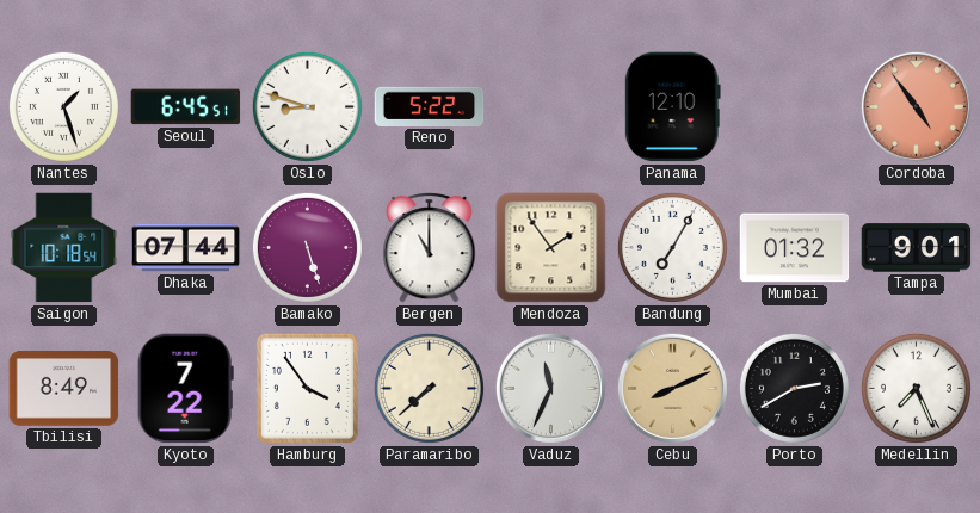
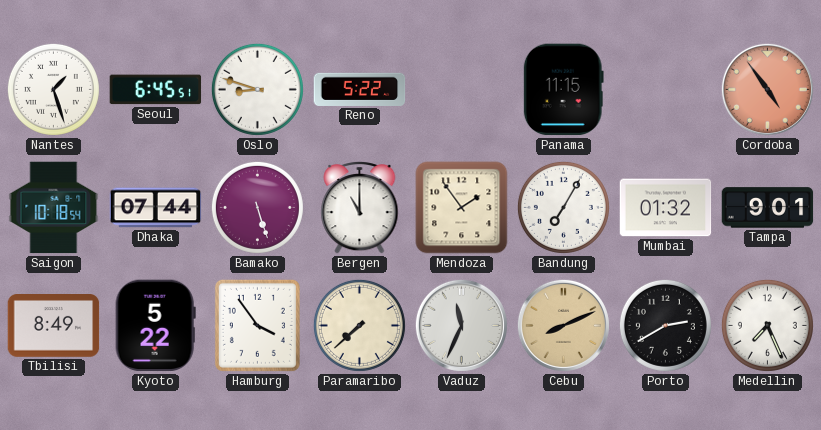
Panama: 12:10 -> 11:15 (563, 90)
Kyoto: 7:22 -> 5:22 (155, 326)
